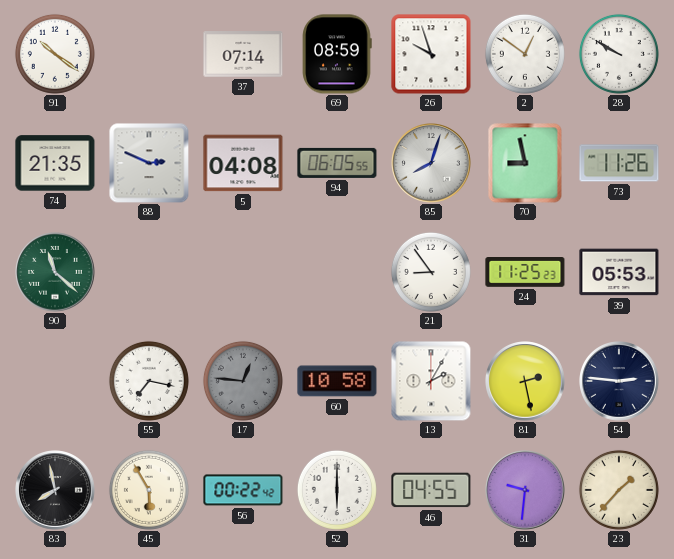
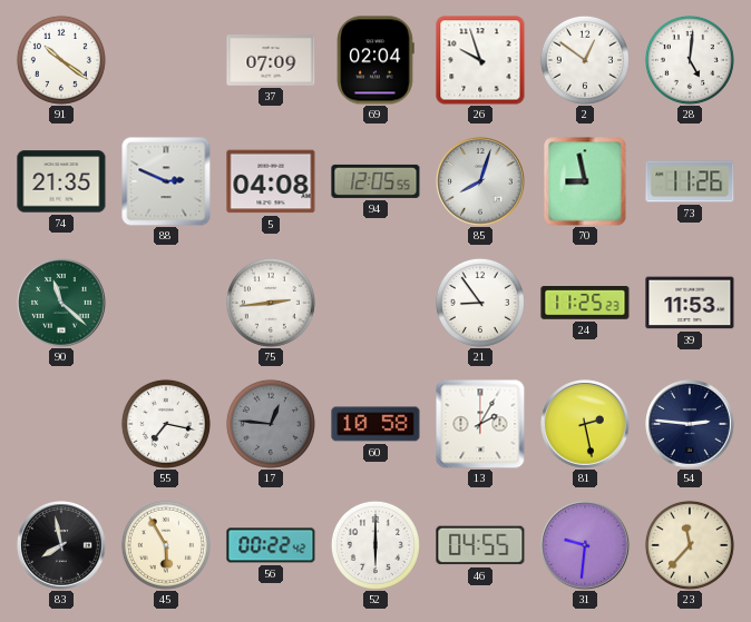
37: 07:14 -> 07:09 (271, 60)
69: 08:59 -> 02:04 (375, 60)
28: 9:50 -> 5:01 (690, 60)
94: 06:05 -> 12:05 (375, 181)
75: none -> 2:44 (271, 303)
39: 05:53 -> 11:53 (690, 303)
23: 1:37 -> 11:37 (690, 545)
